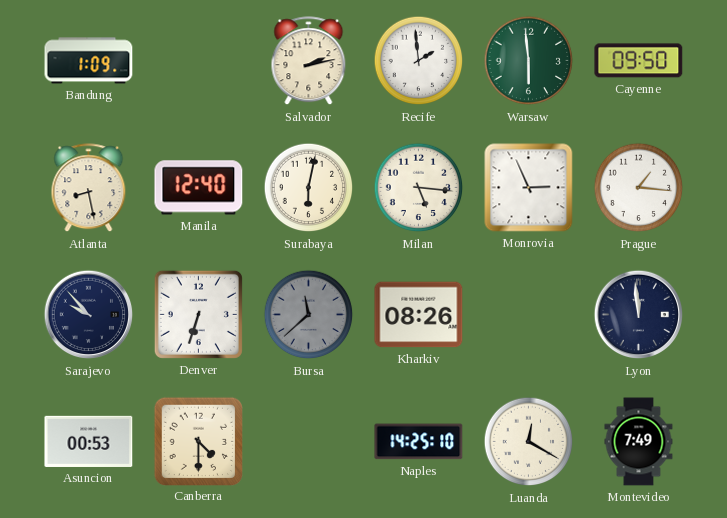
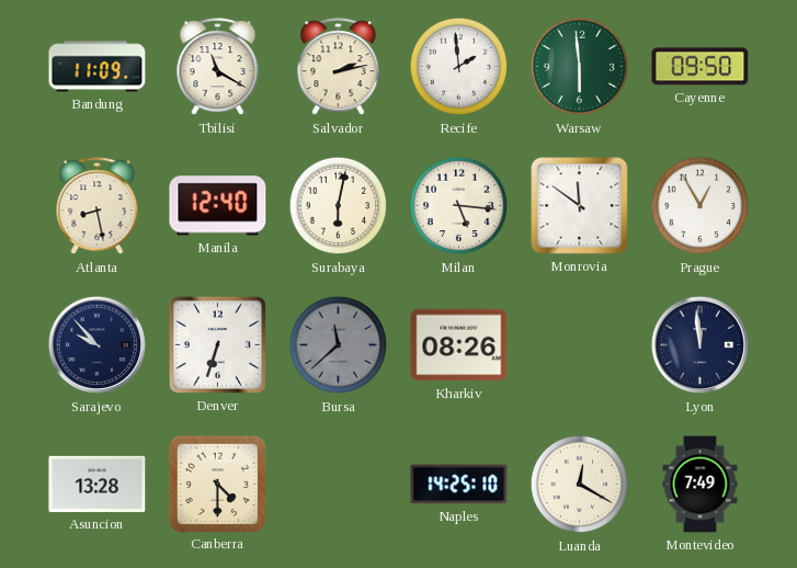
Bandung: 1:09 -> 11:09 (98, 67)
Tbilisi: none -> 11:20 (218, 67)
Monrovia: 2:56 -> 11:51 (580, 206)
Prague: 1:16 -> 12:55 (701, 206)
Asuncion: 00:53 -> 13:28 (98, 484)
